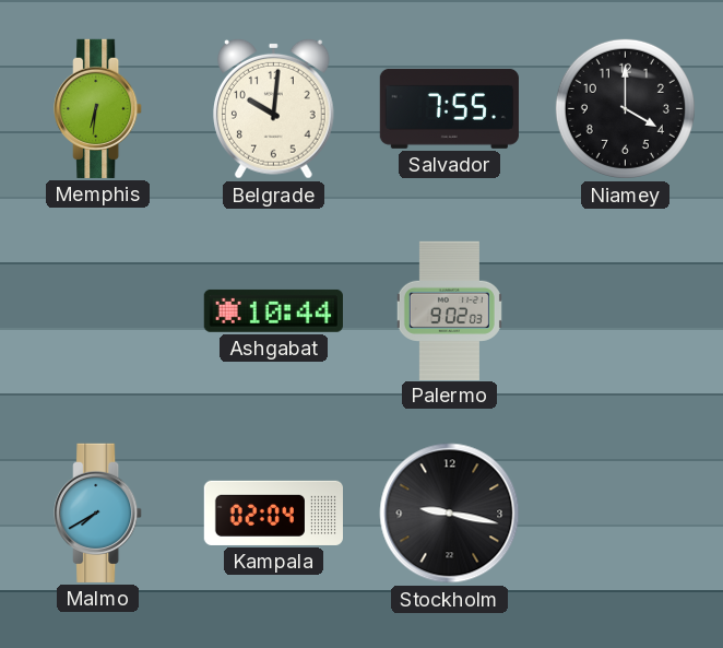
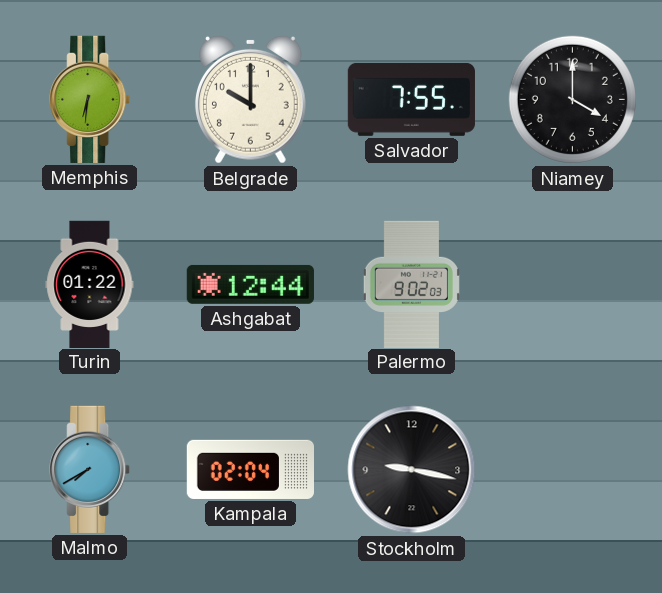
Belgrade: 10:01 -> 10:00 (250, 99)
Turin: none -> 01:22 (90, 284)
Ashgabat: 10:44 -> 12:44 (250, 284)
